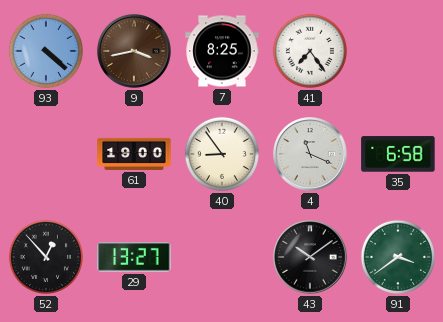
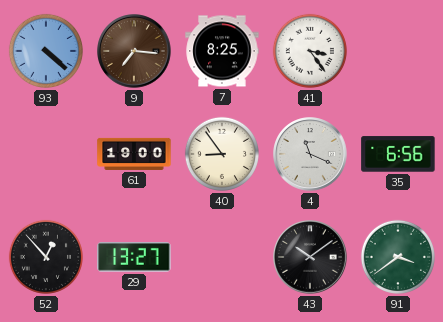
9: 3:43 -> 7:16 (134, 51)
41: 7:24 -> 3:24 (310, 51)
35: 6:58 -> 6:56 (398, 154)
